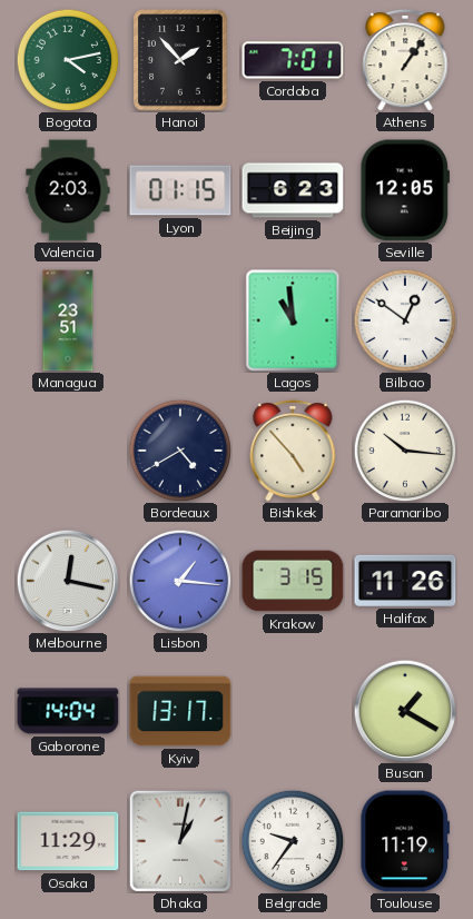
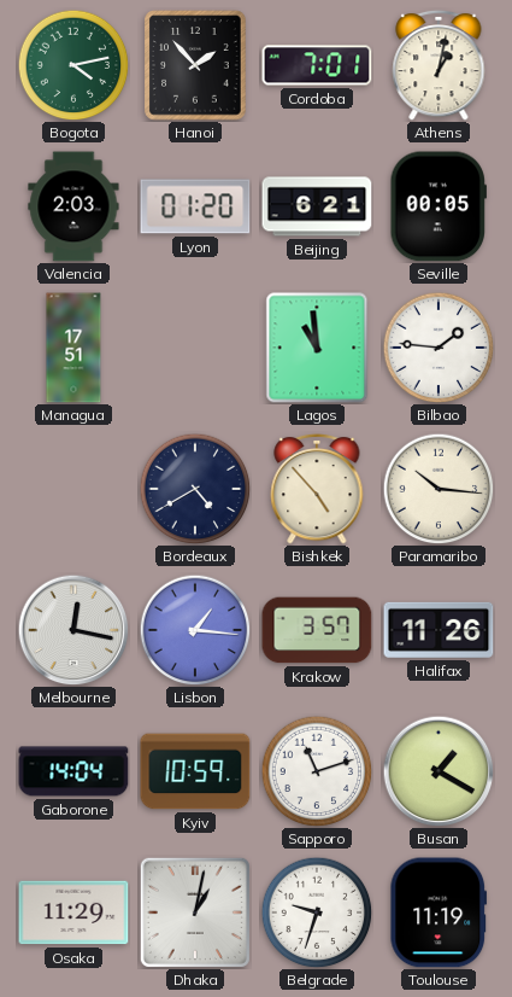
Athens: 1:06 -> 1:02 (439, 65)
Lyon: 01:15 -> 01:20 (195, 206)
Beijing: 6:23 -> 6:21 (317, 206)
Seville: 12:05 -> 00:05 (437, 206)
Managua: 23:51 -> 17:51 (73, 348)
Bilbao: 12:51 -> 1:46 (439, 348)
Krakow: 3:15 -> 3:57 (317, 630)
Kyiv: 13:17 -> 10:59 (195, 771)
Sapporo: none -> 11:12 (317, 771)
Belgrade: 9:36 -> 9:33 (317, 913)
